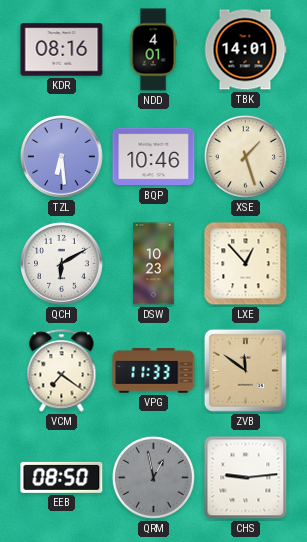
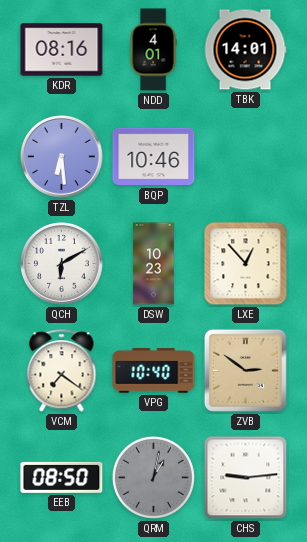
XSE: 1:27 -> none (245, 156)
VPG: 11:33 -> 10:40 (154, 371)
ZVB: 11:51 -> 2:51 (245, 370)
QRM: 12:58 -> 1:02 (153, 477)
